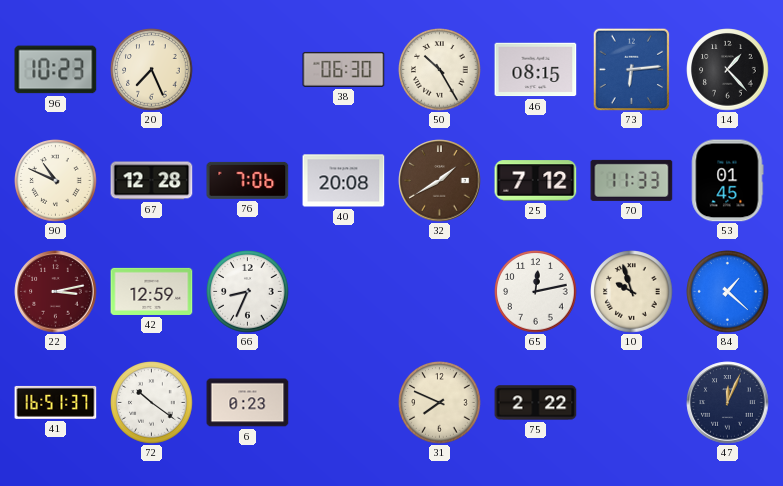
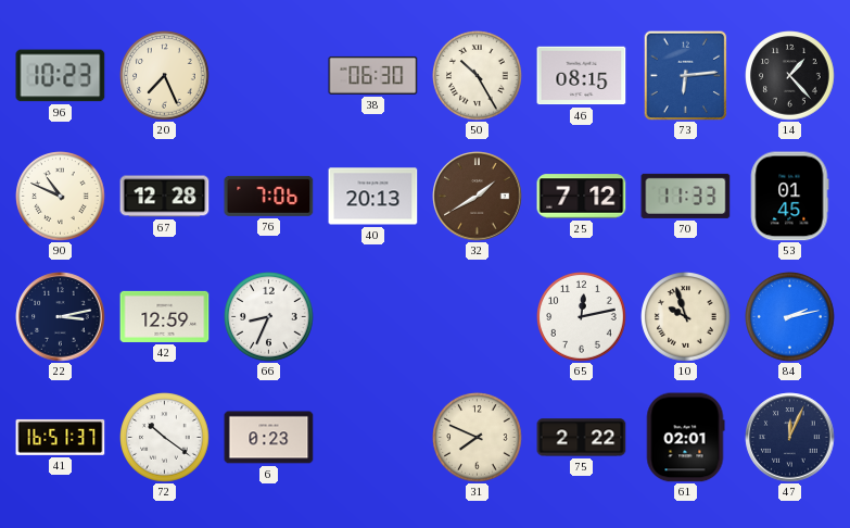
40: 20:08 -> 20:13 (373, 197)
22 dial: burgundy -> navy (61, 317)
84: 1:22 -> 2:13 (790, 317)
61: none -> 02:01 (685, 438)
